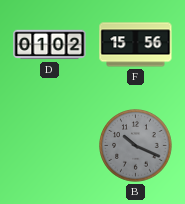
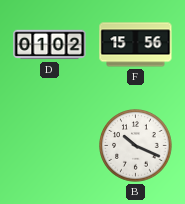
B dial: grey -> white (136, 146)
